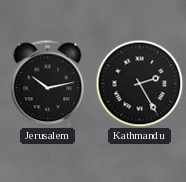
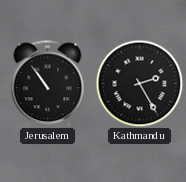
Jerusalem: 10:13 -> 10:54 (48, 83)
